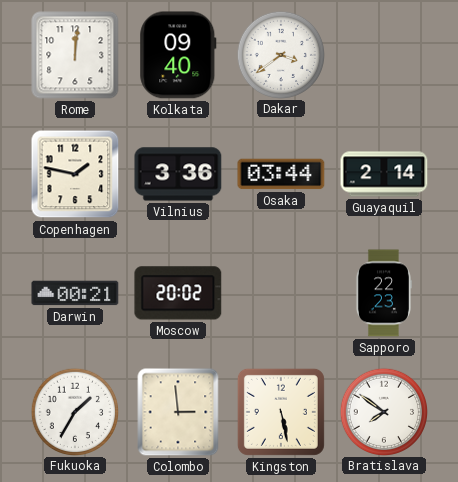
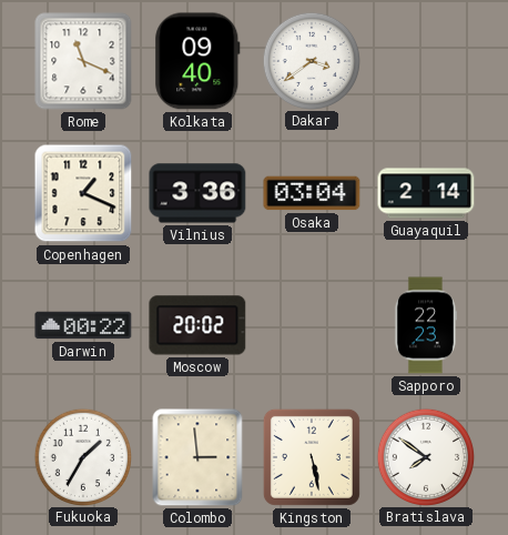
Rome: 12:01 -> 11:19 (83, 61)
Copenhagen: 1:47 -> 1:19 (83, 193)
Osaka: 03:44 -> 03:04 (312, 193)
Darwin: 00:21 -> 00:22 (83, 325)
